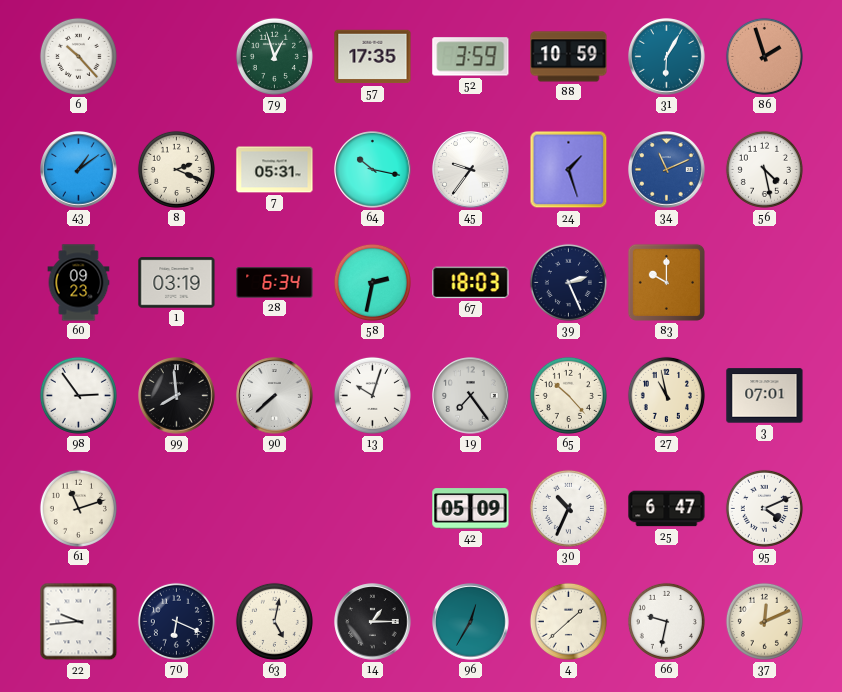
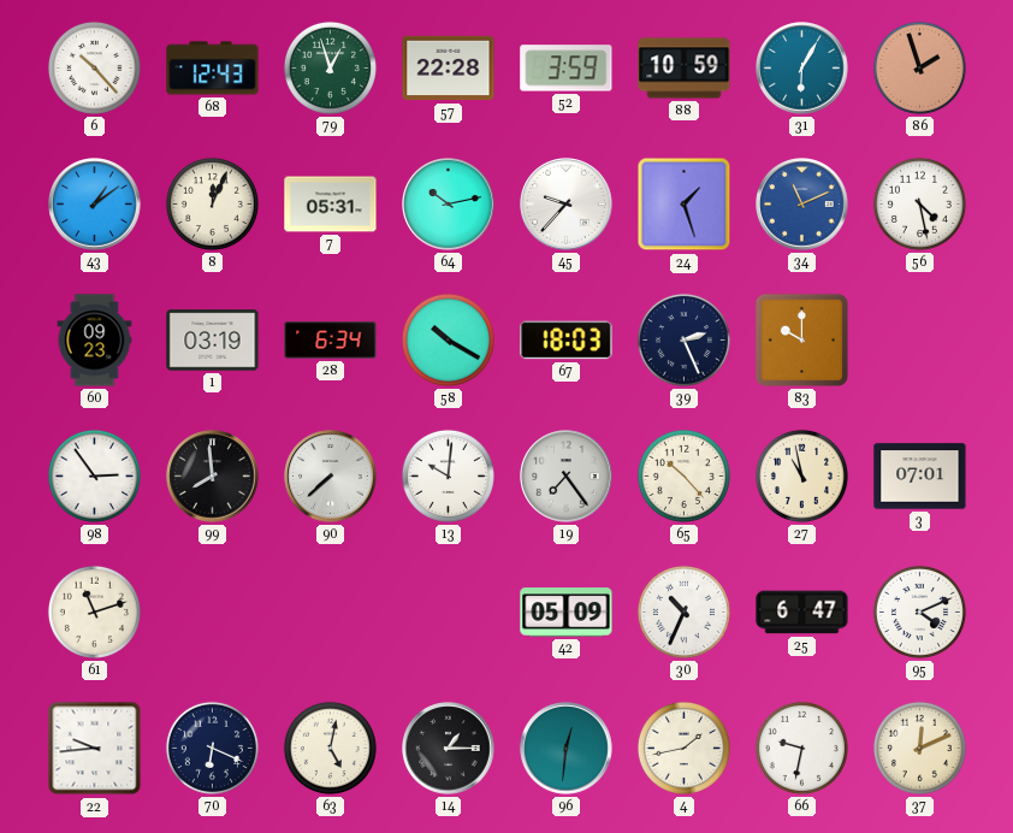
68: none -> 12:43 (213, 69)
57: 17:35 -> 22:28 (449, 69)
8: 2:19 -> 12:04 (212, 203)
64: 10:17 -> 10:13 (449, 205)
45: 9:36 -> 9:37 (567, 205)
58: 2:32 -> 10:20 (448, 339)
13: 10:03 -> 10:01 (448, 475)
96: 12:35 -> 12:31 (567, 749)
4: 1:38 -> 1:43 (683, 748)
